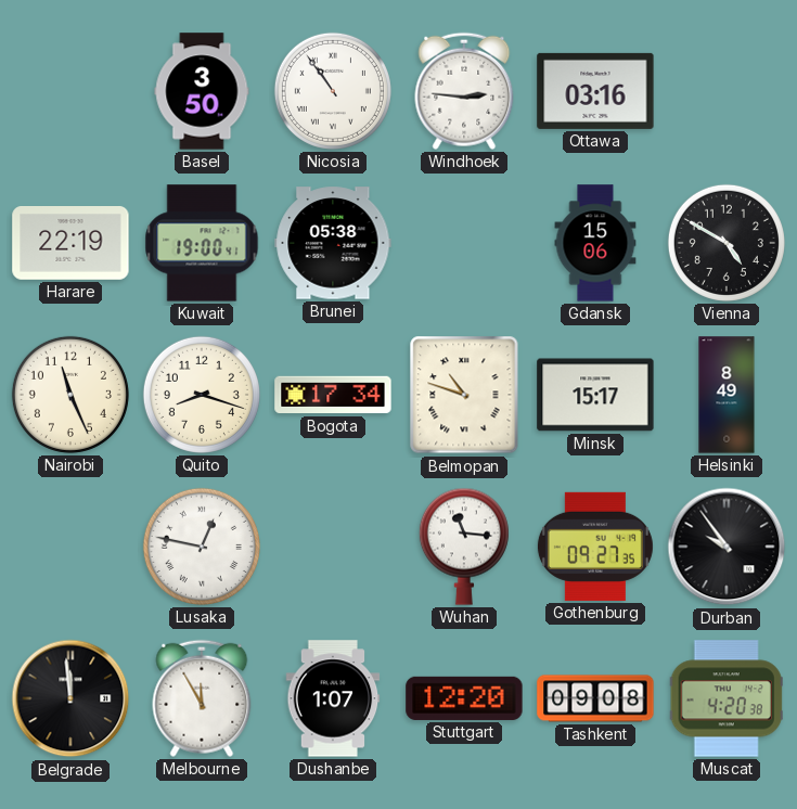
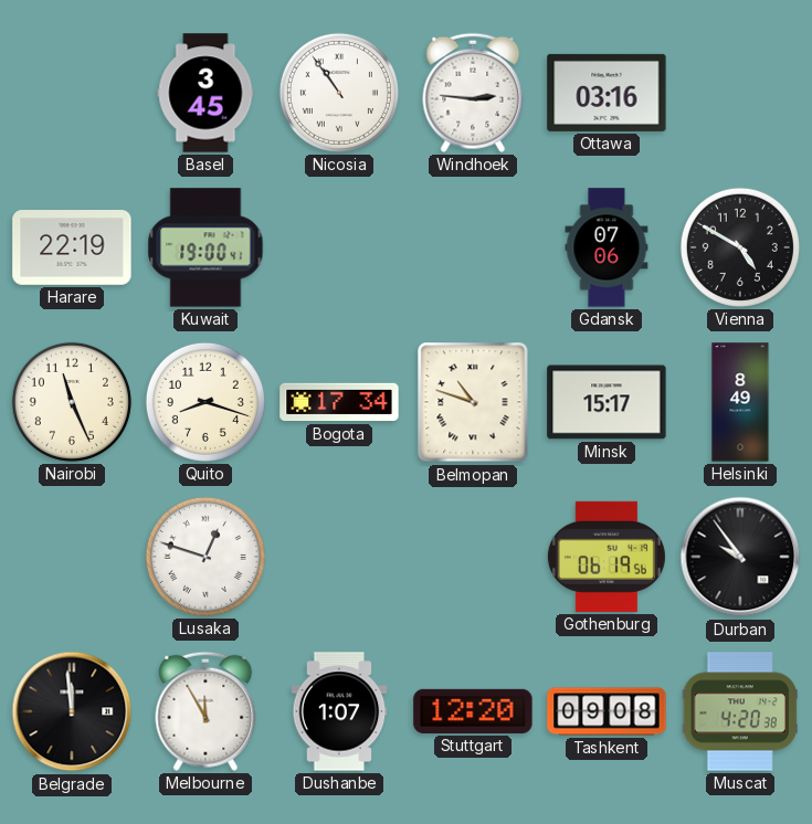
Basel: 3:50 -> 3:45 (205, 93)
Brunei: 05:38 -> none (333, 243)
Gdansk: 15:06 -> 07:06 (607, 247)
Lusaka: 12:47 -> 12:48 (205, 557)
Wuhan: 11:16 -> none (464, 547)
Gothenburg: 09:27 -> 06:19 (607, 557)
